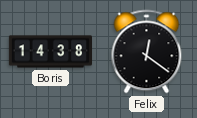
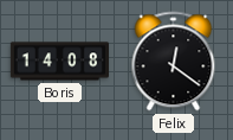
Boris: 14:38 -> 14:08 (59, 62)
